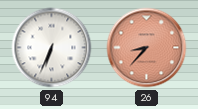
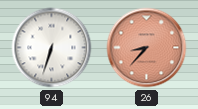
94: 6:34 -> 6:33 (52, 48)
